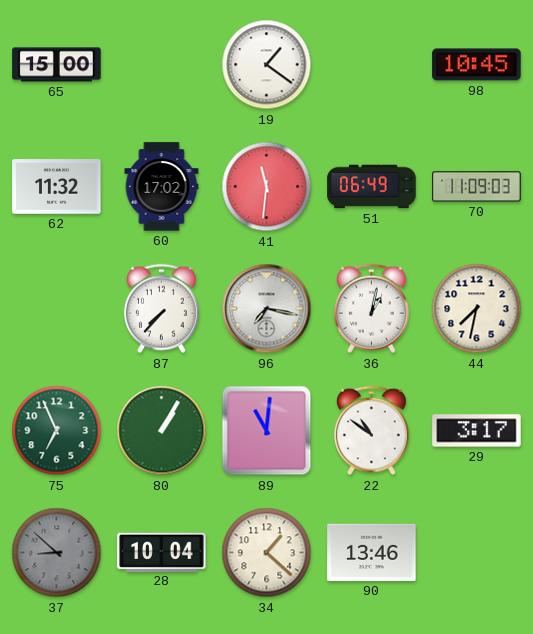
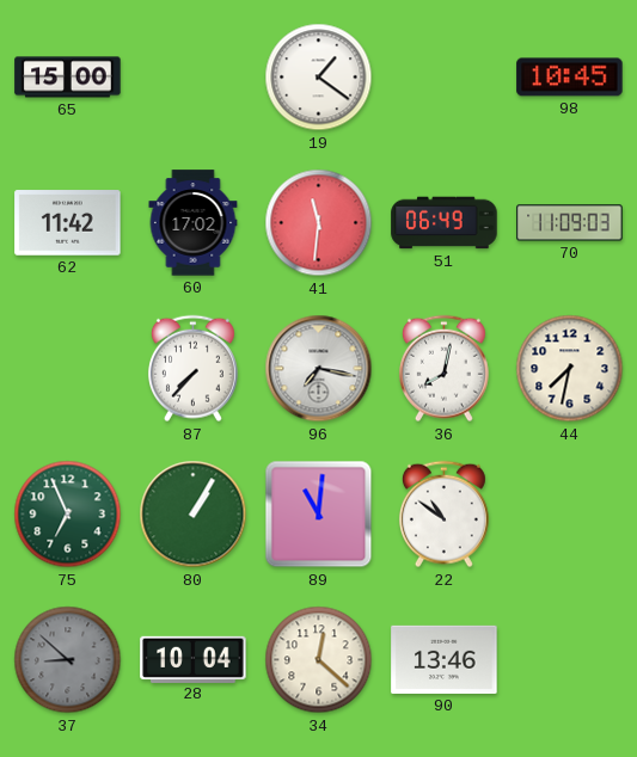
62: 11:32 -> 11:42 (68, 223)
36: 1:02 -> 8:02 (443, 369)
29: 3:17 -> none (477, 431)
34: 1:22 -> 12:22 (319, 660)
